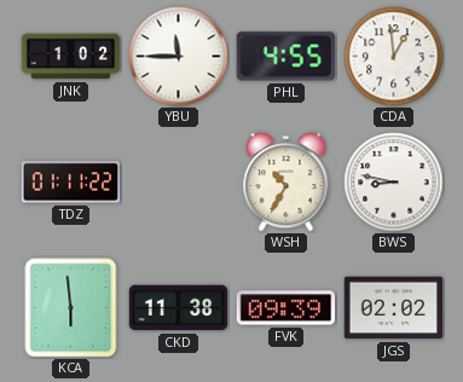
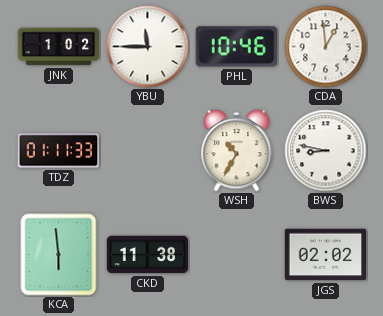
PHL: 4:55 -> 10:46 (236, 47)
TDZ: 01:11:22 -> 01:11:33 (59, 151)
FVK: 09:39 -> none (287, 308)
